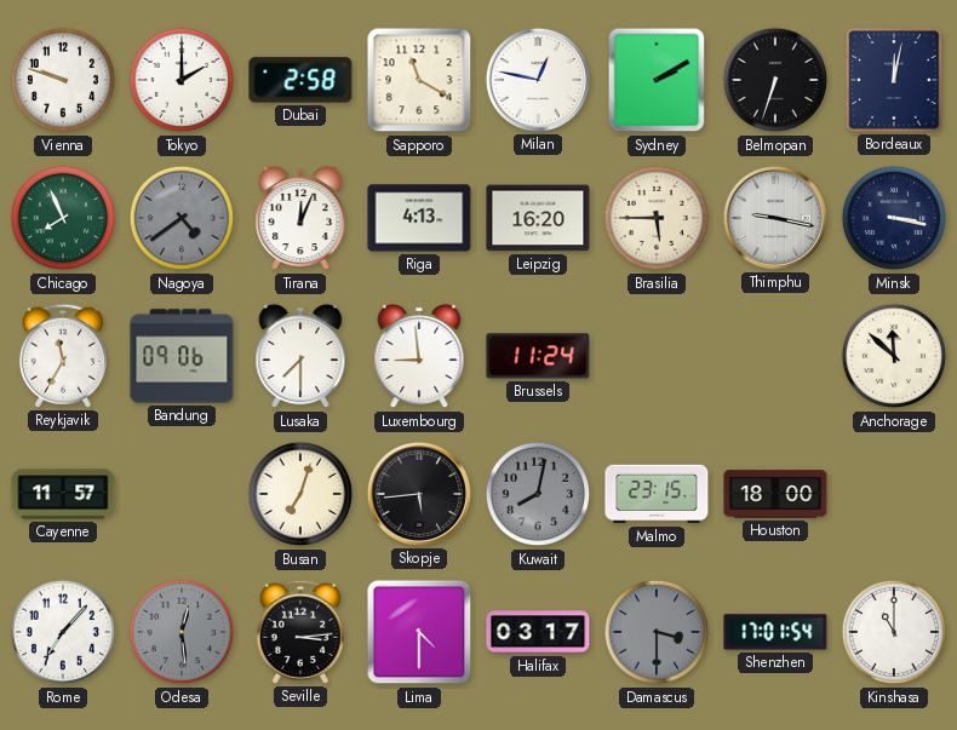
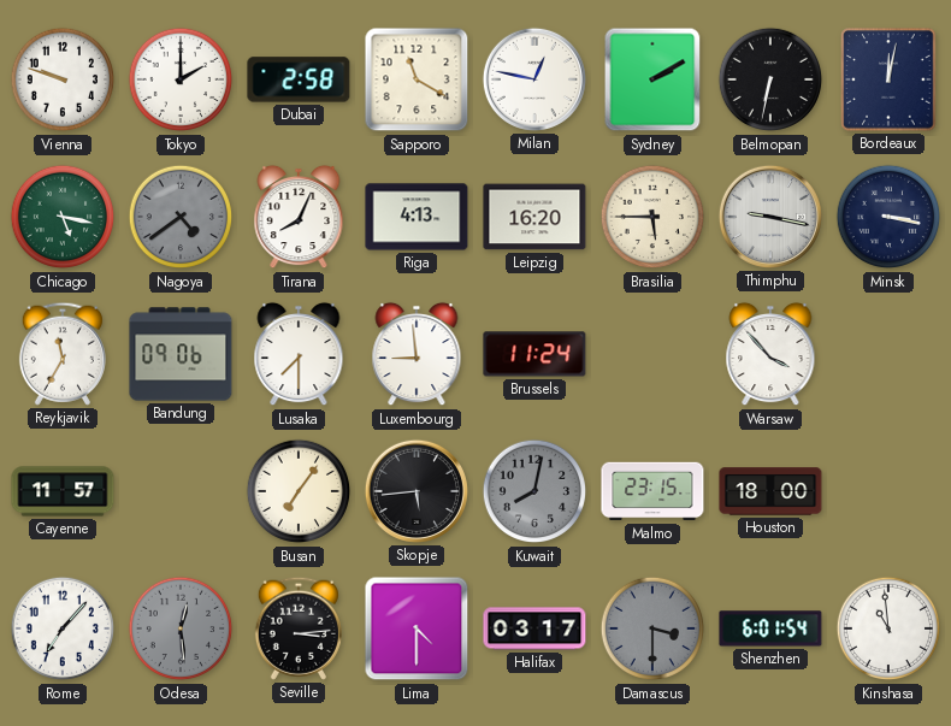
Belmopan: 6:33 -> 6:32 (770, 79)
Chicago: 7:56 -> 5:17 (63, 217)
Tirana: 12:04 -> 8:04 (299, 217)
Warsaw: none -> 3:53 (770, 354)
Anchorage: 11:52 -> none (894, 356)
Busan: 7:03 -> 7:06 (299, 491)
Shenzhen: 17:01 -> 6:01 (770, 628)
Kinshasa: 11:00 -> 10:59 (888, 628)
